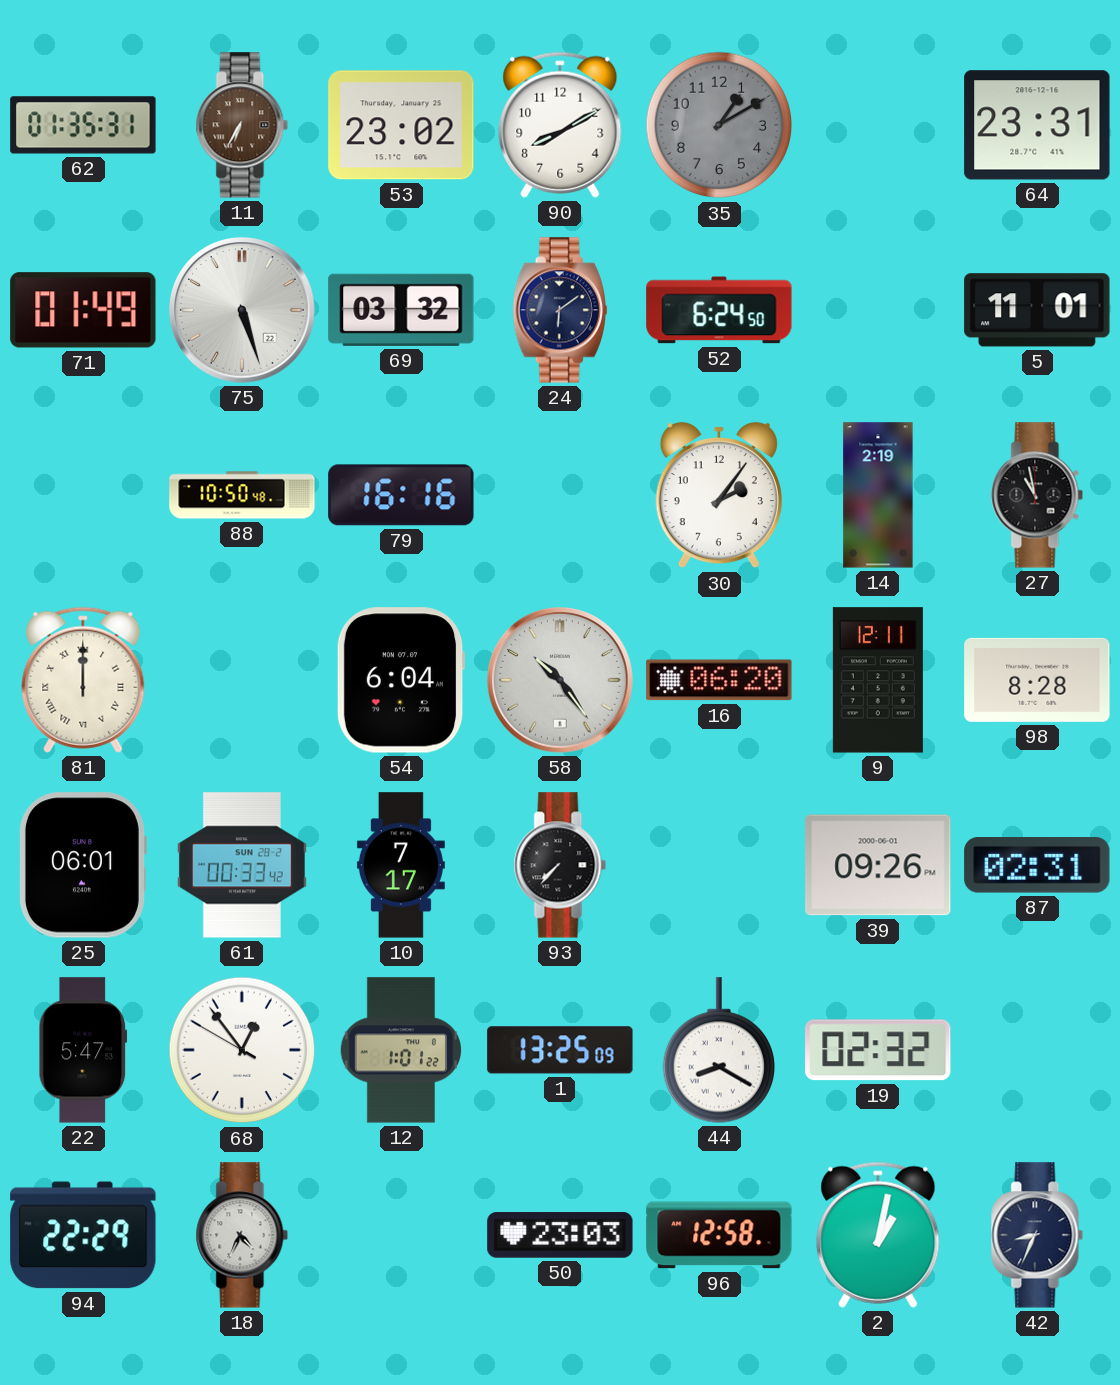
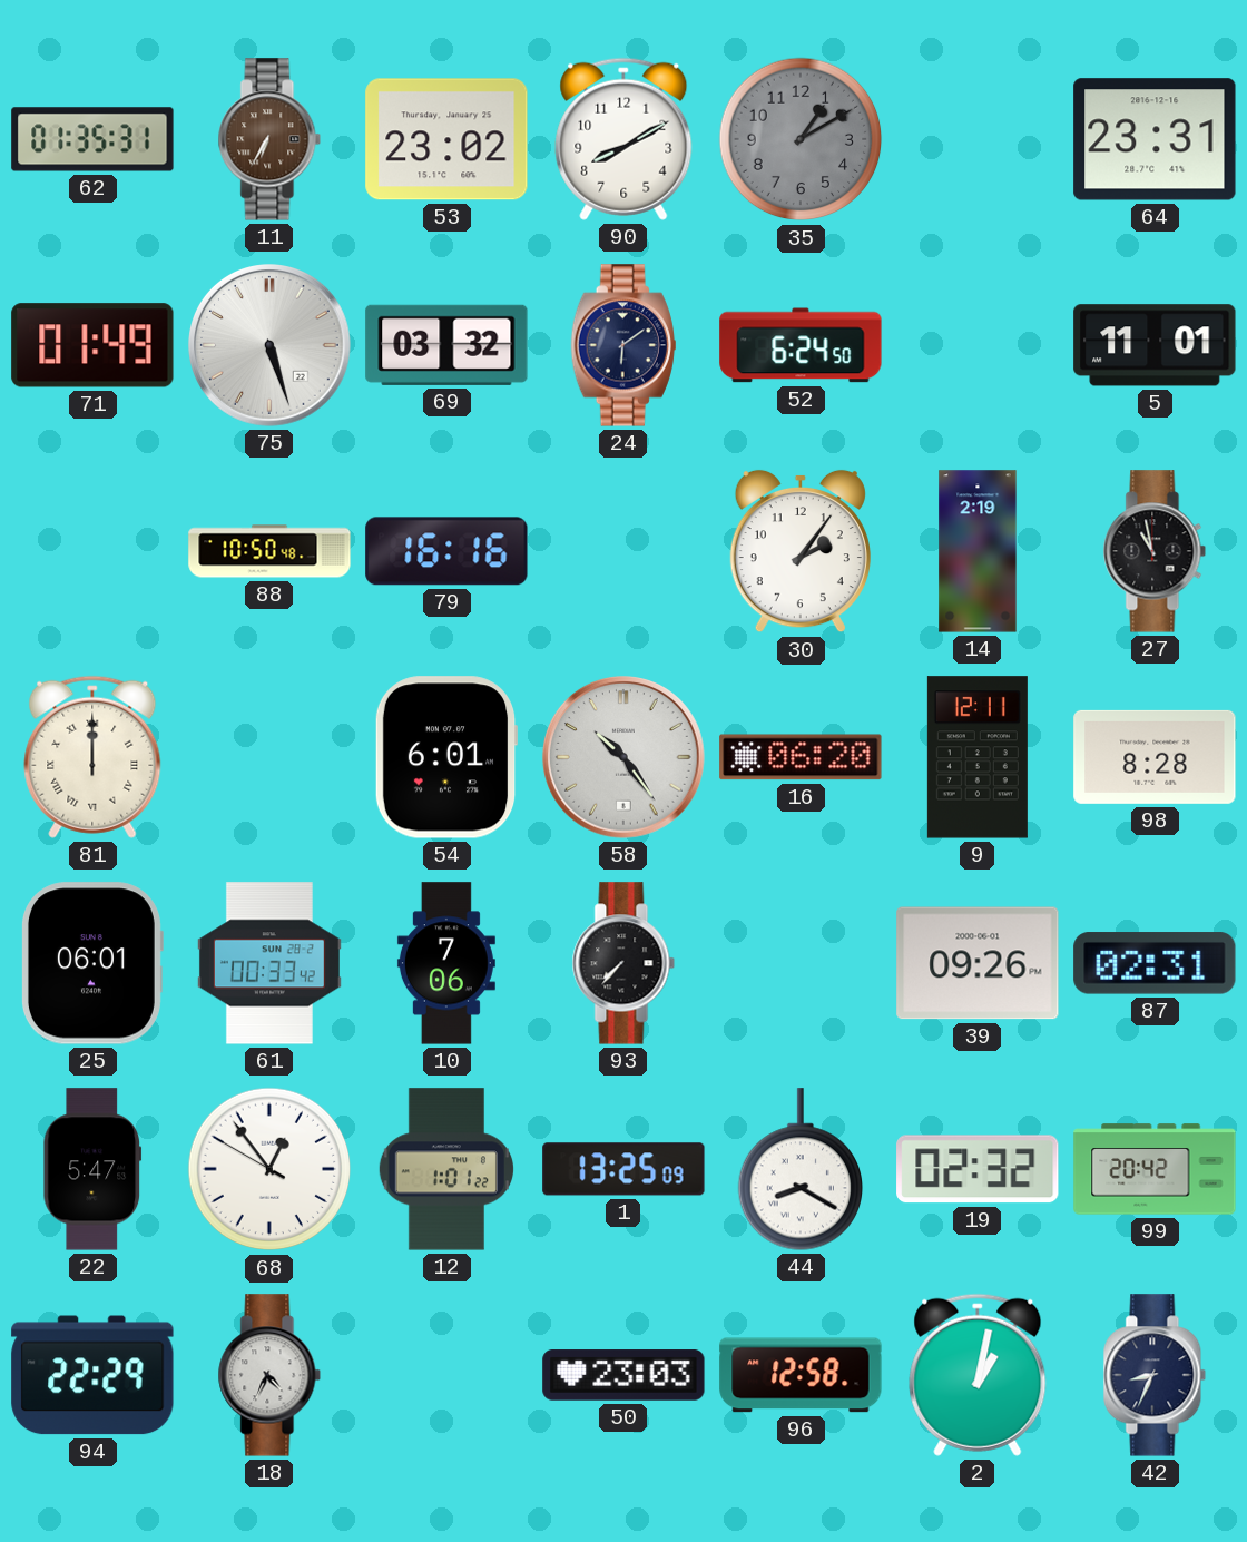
54: 6:04 -> 6:01 (446, 757)
10: 7:17 -> 7:06 (446, 963)
99: none -> 20:42 (1155, 1169)
